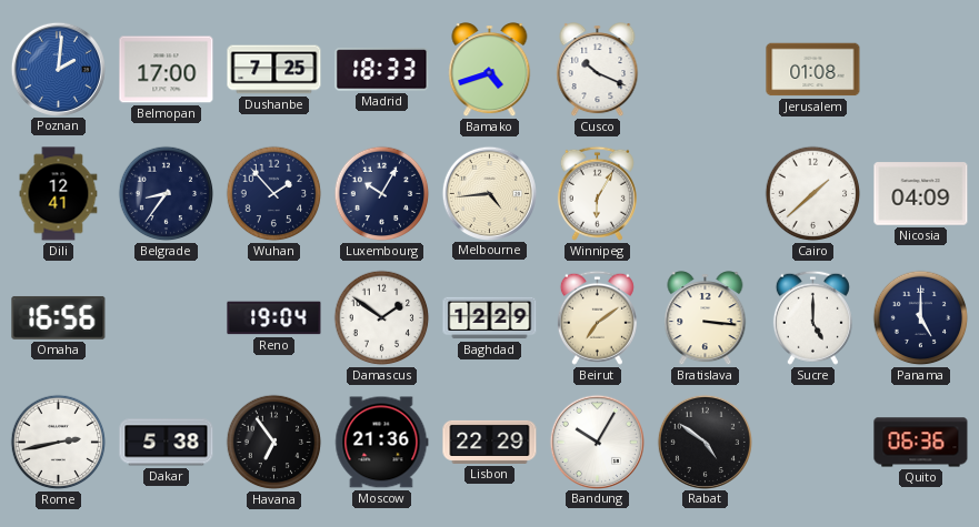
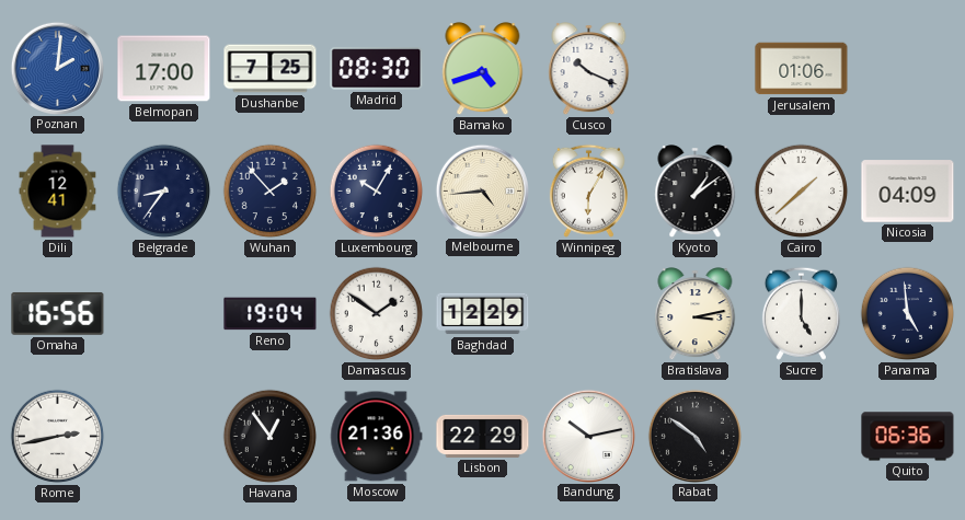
Madrid: 18:33 -> 08:30 (377, 69)
Jerusalem: 01:08 -> 01:06 (802, 69)
Kyoto: none -> 1:09 (696, 192)
Beirut: 7:09 -> none (597, 317)
Bratislava: 3:16 -> 3:13 (696, 314)
Panama: 5:00 -> 4:59 (908, 314)
Dakar: 5:38 -> none (167, 443)
Havana: 6:54 -> 12:54 (271, 437)
Bandung: 10:05 -> 10:13 (588, 436)
